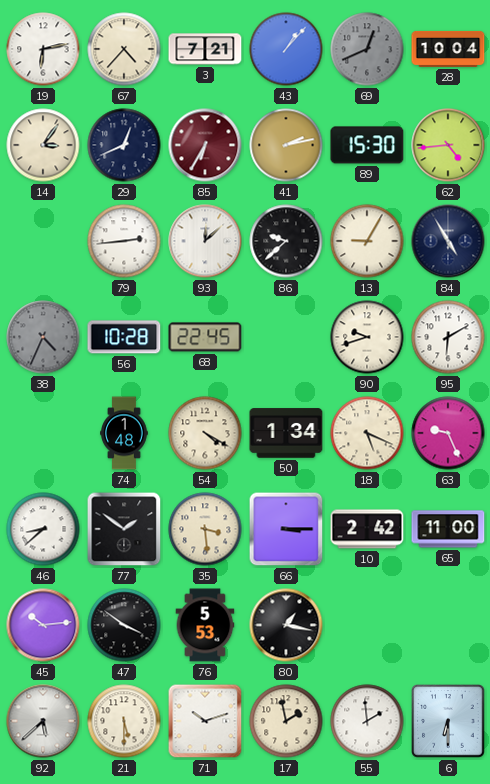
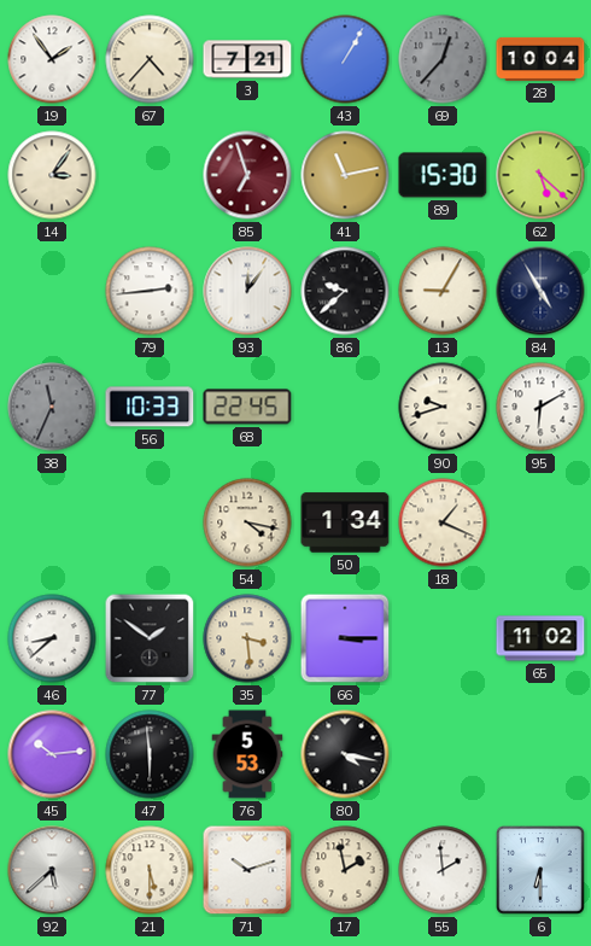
19: 6:13 -> 1:54 (52, 59)
43: 1:07 -> 1:05 (345, 59)
69: 12:41 -> 12:37 (443, 59)
29: 12:41 -> none (124, 145)
85: 6:35 -> 6:57 (247, 175)
41: 2:13 -> 11:13 (345, 175)
62: 4:44 -> 5:22 (540, 175)
93: 12:08 -> 12:06 (247, 291)
38: 4:34 -> 11:34 (52, 407)
56: 10:28 -> 10:33 (150, 407)
74: 1:48 -> none (124, 433)
54: 4:20 -> 4:17 (247, 522)
18: 5:19 -> 1:19 (443, 522)
63: 9:26 -> none (448, 433)
10: 2:42 -> none (367, 529)
65: 11:00 -> 11:02 (540, 638)
47: 3:51 -> 5:59 (150, 754)
80: 1:17 -> 4:17 (345, 754)
